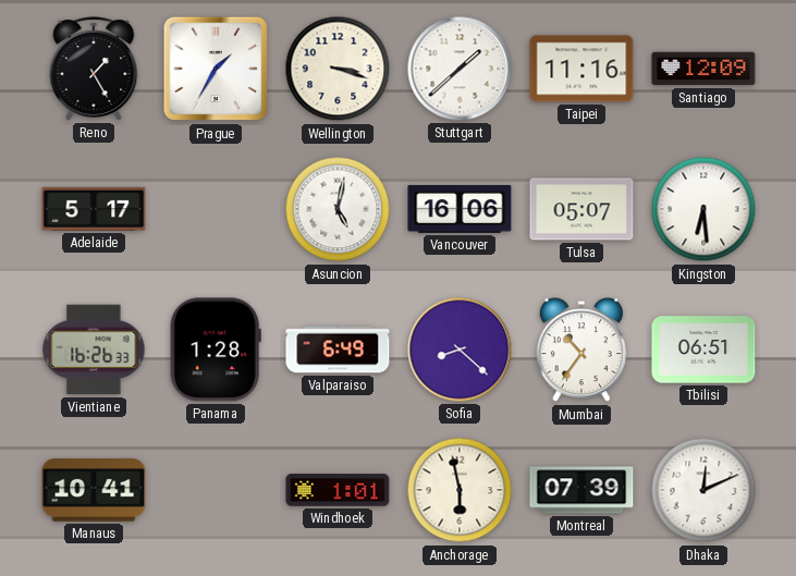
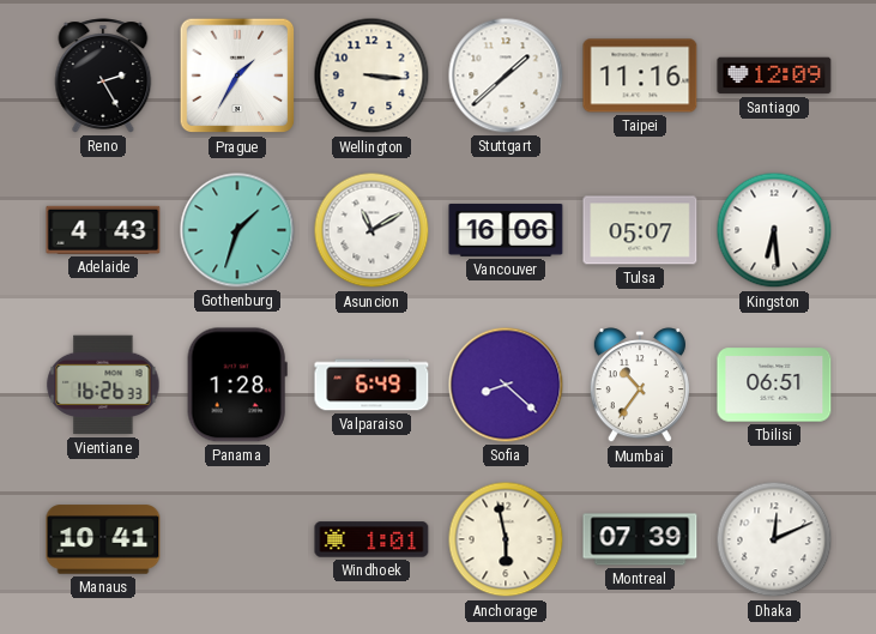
Reno: 1:25 -> 2:25 (103, 76)
Wellington: 3:18 -> 3:16 (371, 76)
Adelaide: 5:17 -> 4:43 (103, 230)
Gothenburg: none -> 1:33 (237, 230)
Asuncion: 5:02 -> 11:10 (371, 230)
